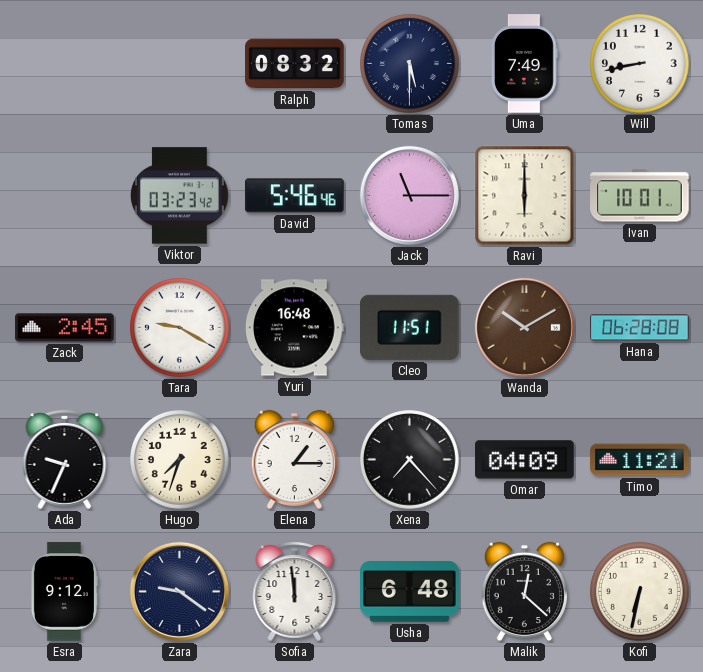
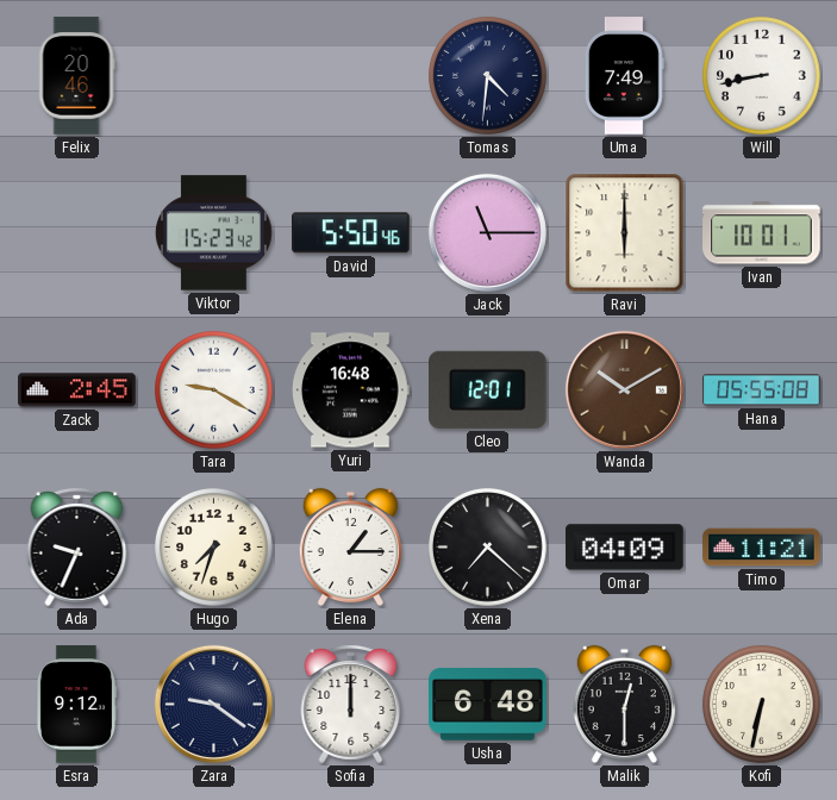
Felix: none -> 20:46 (76, 76)
Ralph: 08:32 -> none (295, 64)
Tomas: 5:30 -> 4:31 (488, 76)
Viktor: 03:23 -> 15:23 (213, 233)
David: 5:46 -> 5:50 (351, 233)
Cleo: 11:51 -> 12:01 (488, 389)
Hana: 06:28 -> 05:55 (762, 390)
Xena: 7:23 -> 7:22 (488, 548)
Sofia: 11:59 -> 12:00 (351, 704)
Malik: 12:22 -> 12:30 (624, 705)
